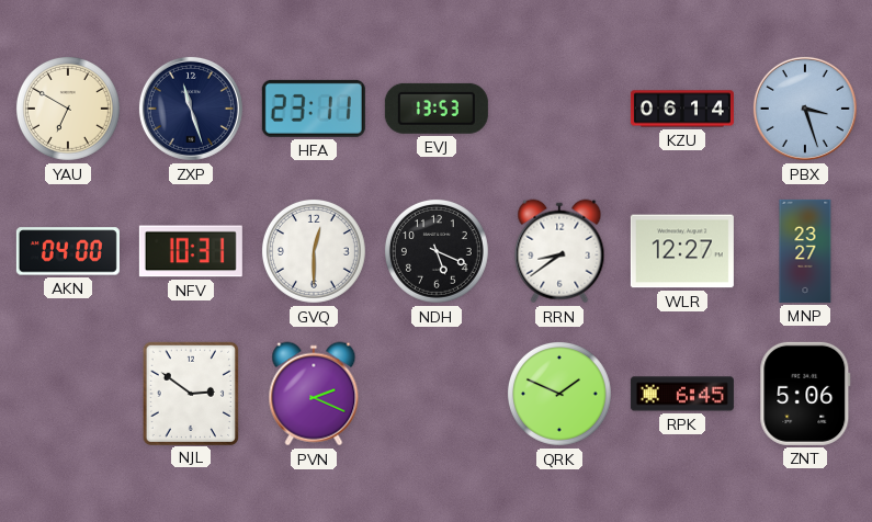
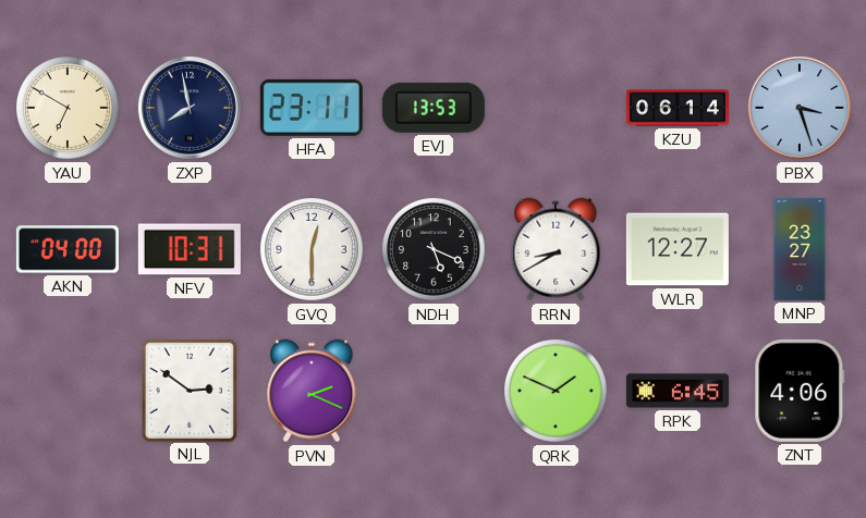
ZXP: 11:27 -> 7:58 (190, 108)
RRN: 8:39 -> 8:40 (556, 249)
ZNT: 5:06 -> 4:06 (800, 391)
